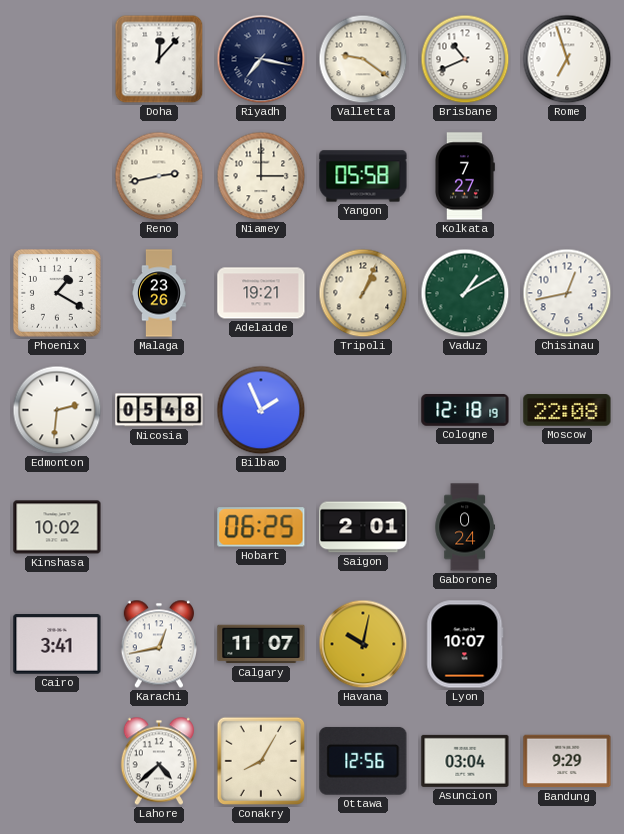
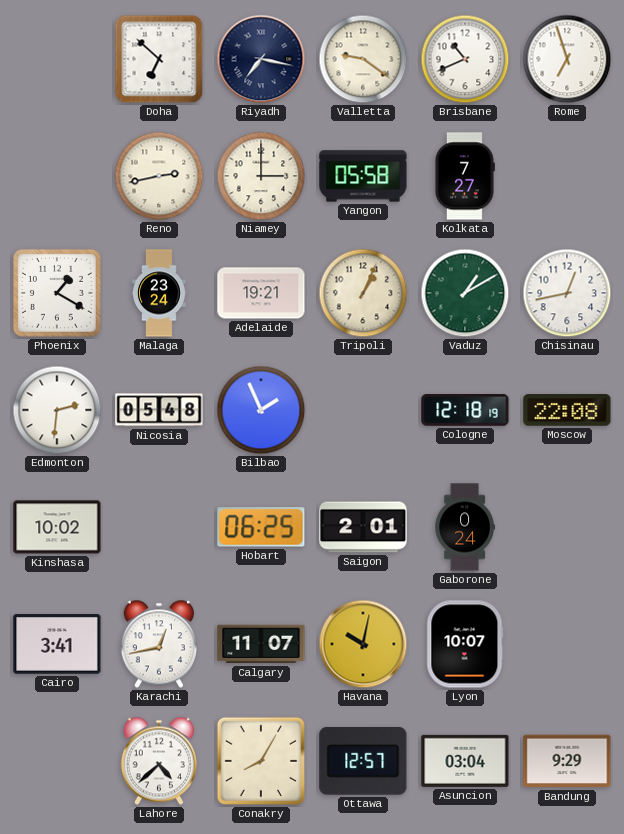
Doha: 12:07 -> 6:52 (159, 59)
Malaga: 23:26 -> 23:24 (159, 293)
Ottawa: 12:56 -> 12:57 (363, 761)
